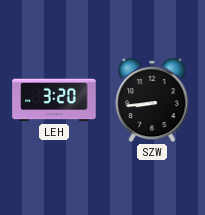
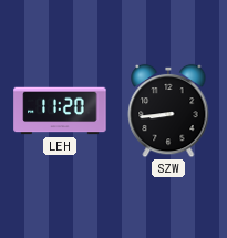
LEH: 3:20 -> 11:20 (60, 111)
